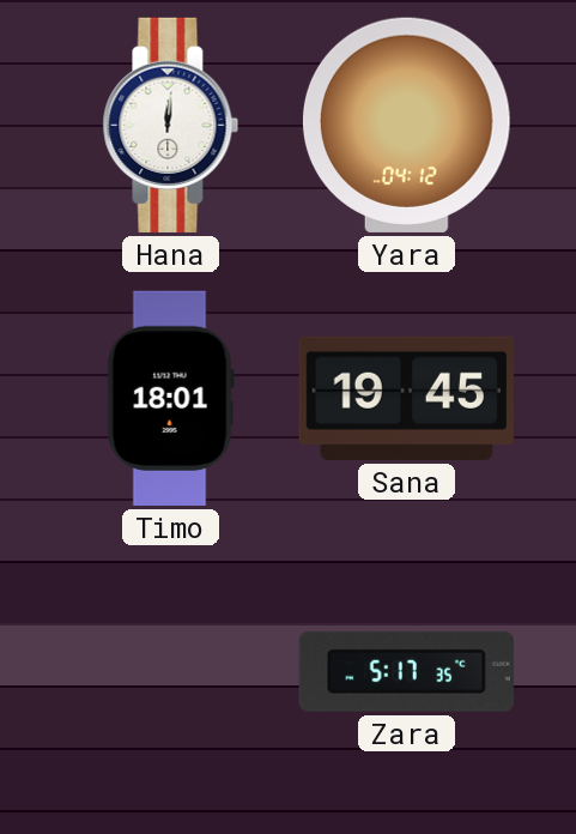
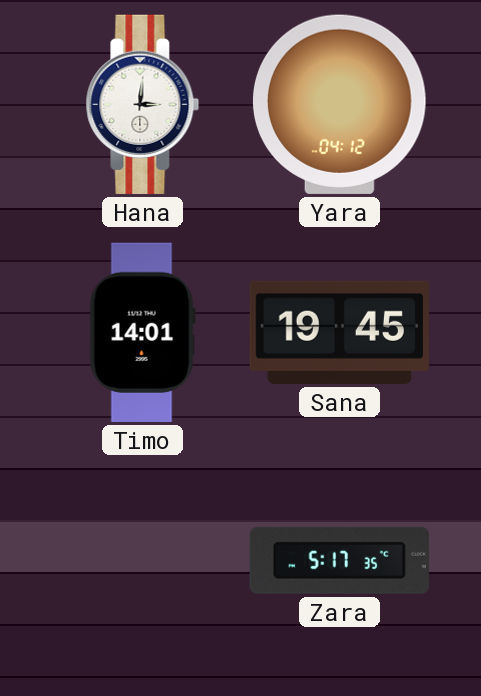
Hana: 12:01 -> 3:01 (143, 104)
Timo: 18:01 -> 14:01 (142, 332)
